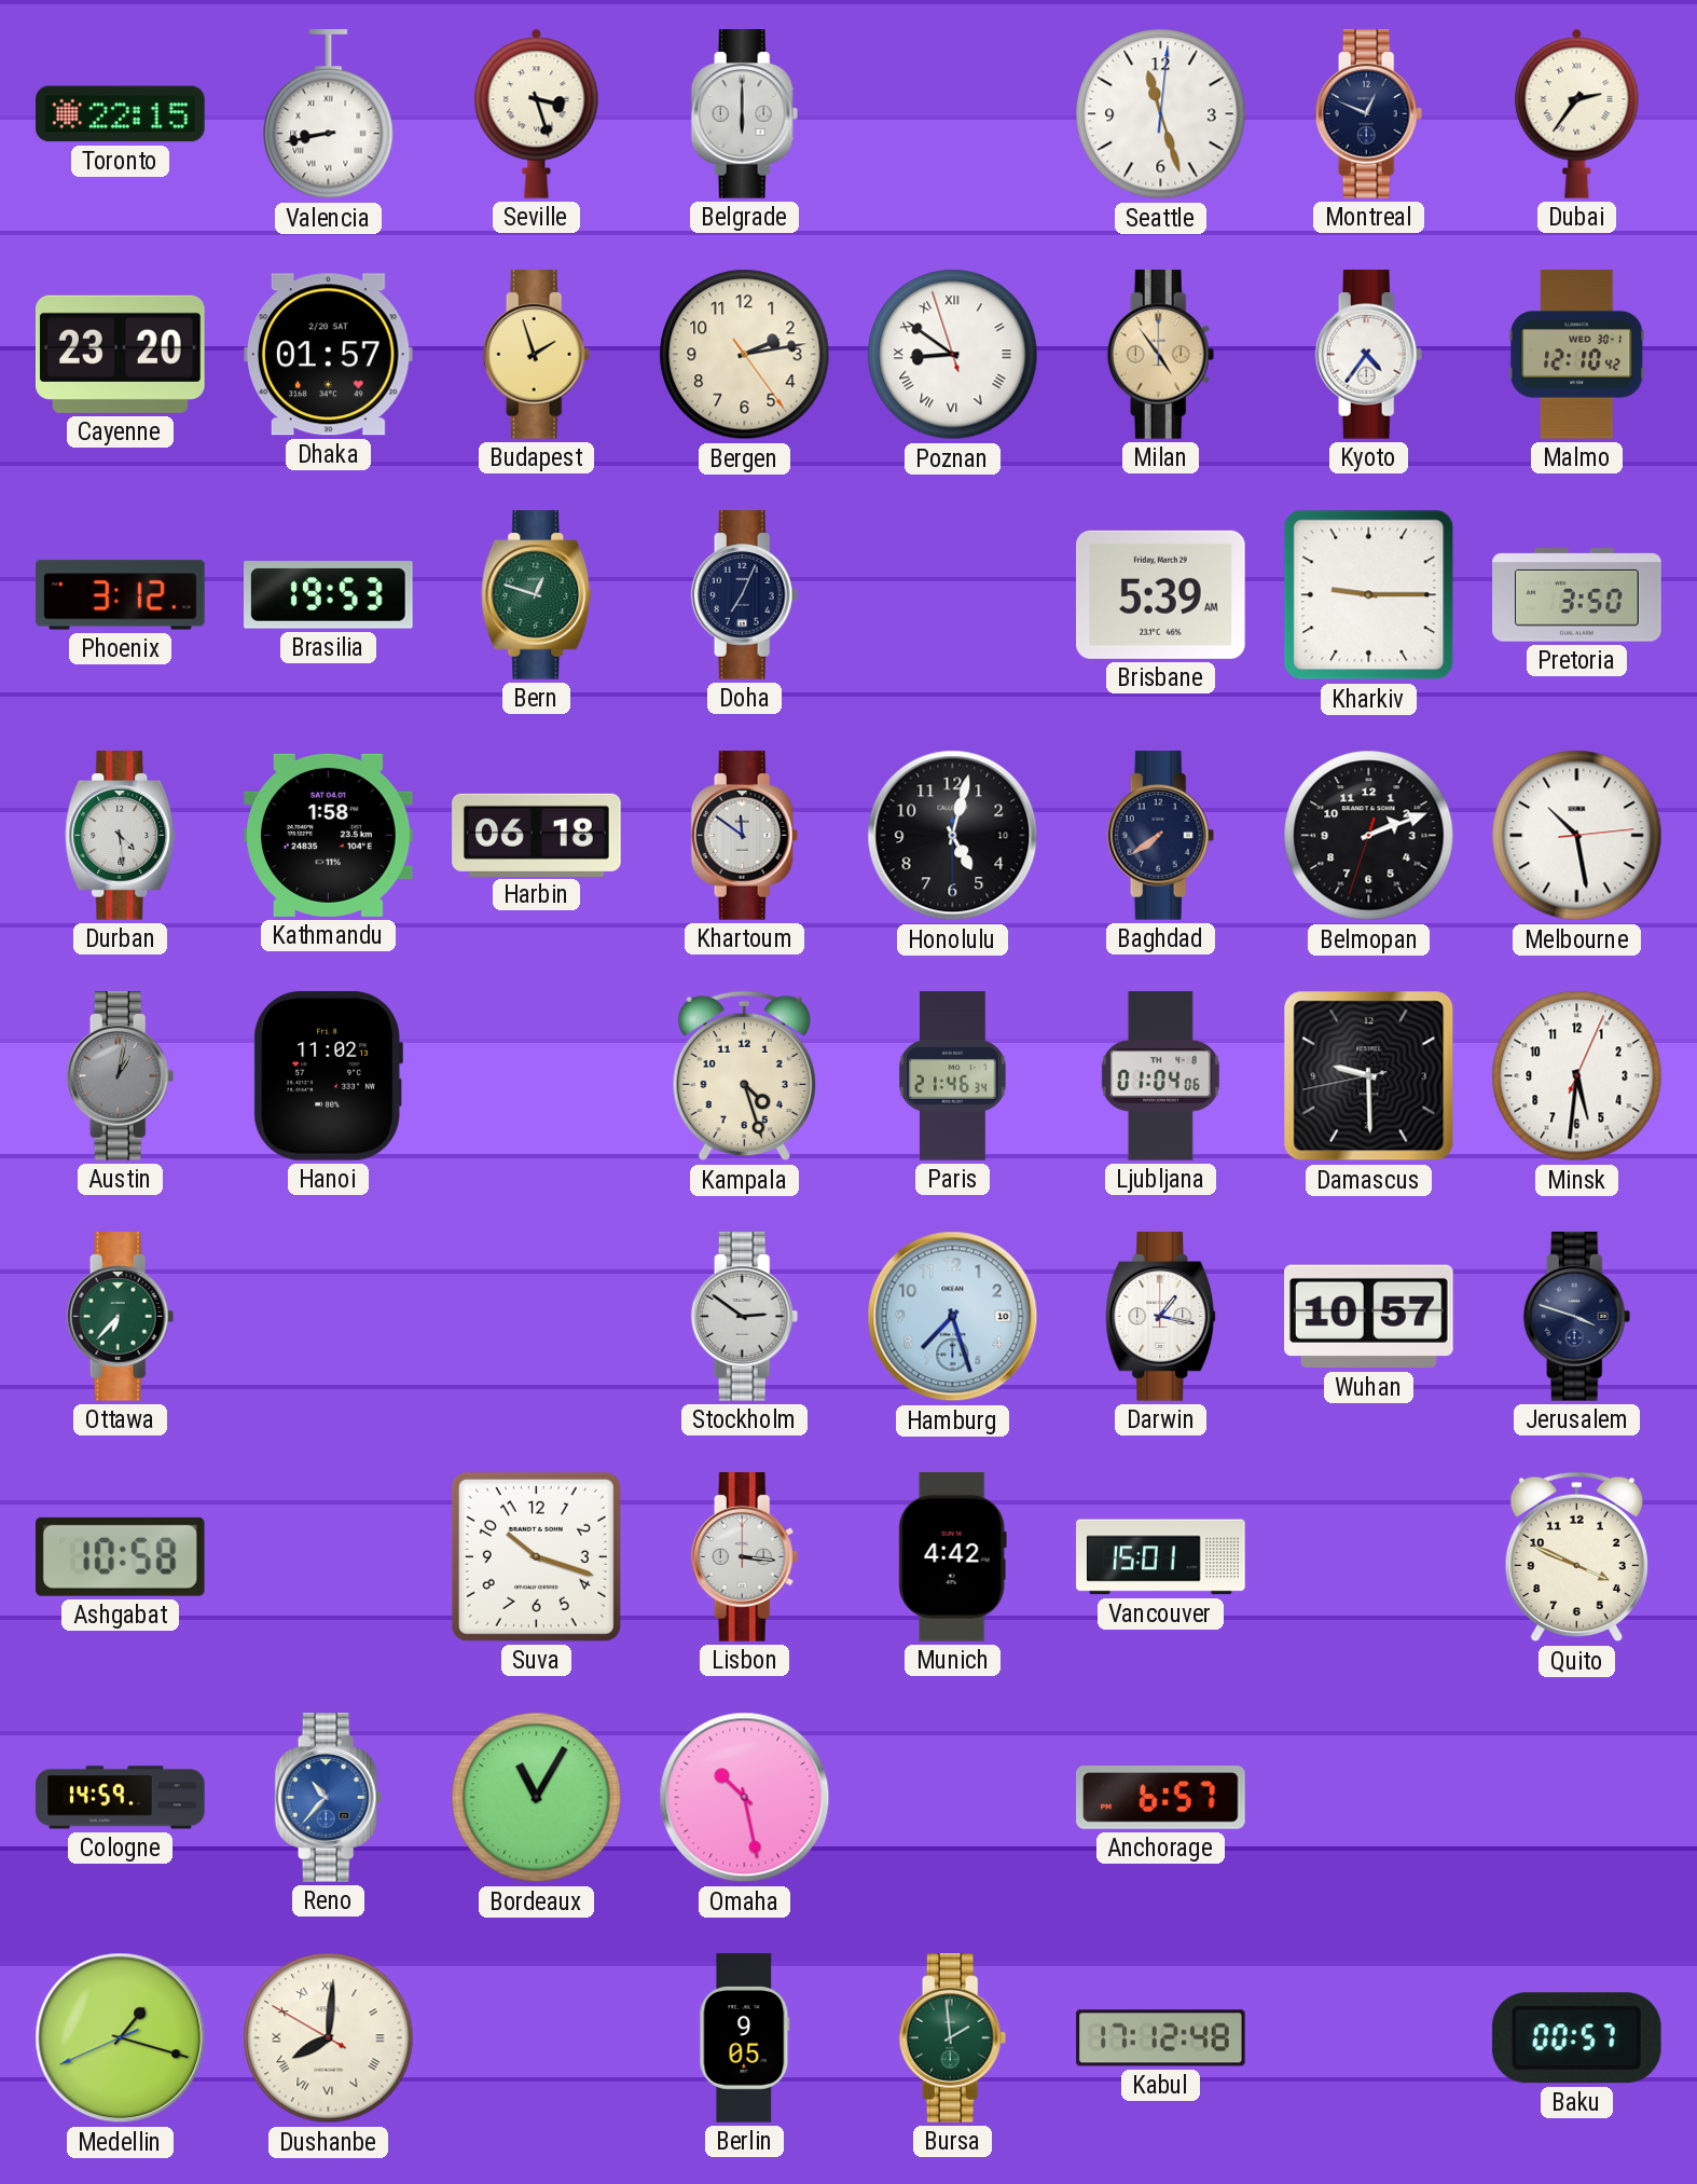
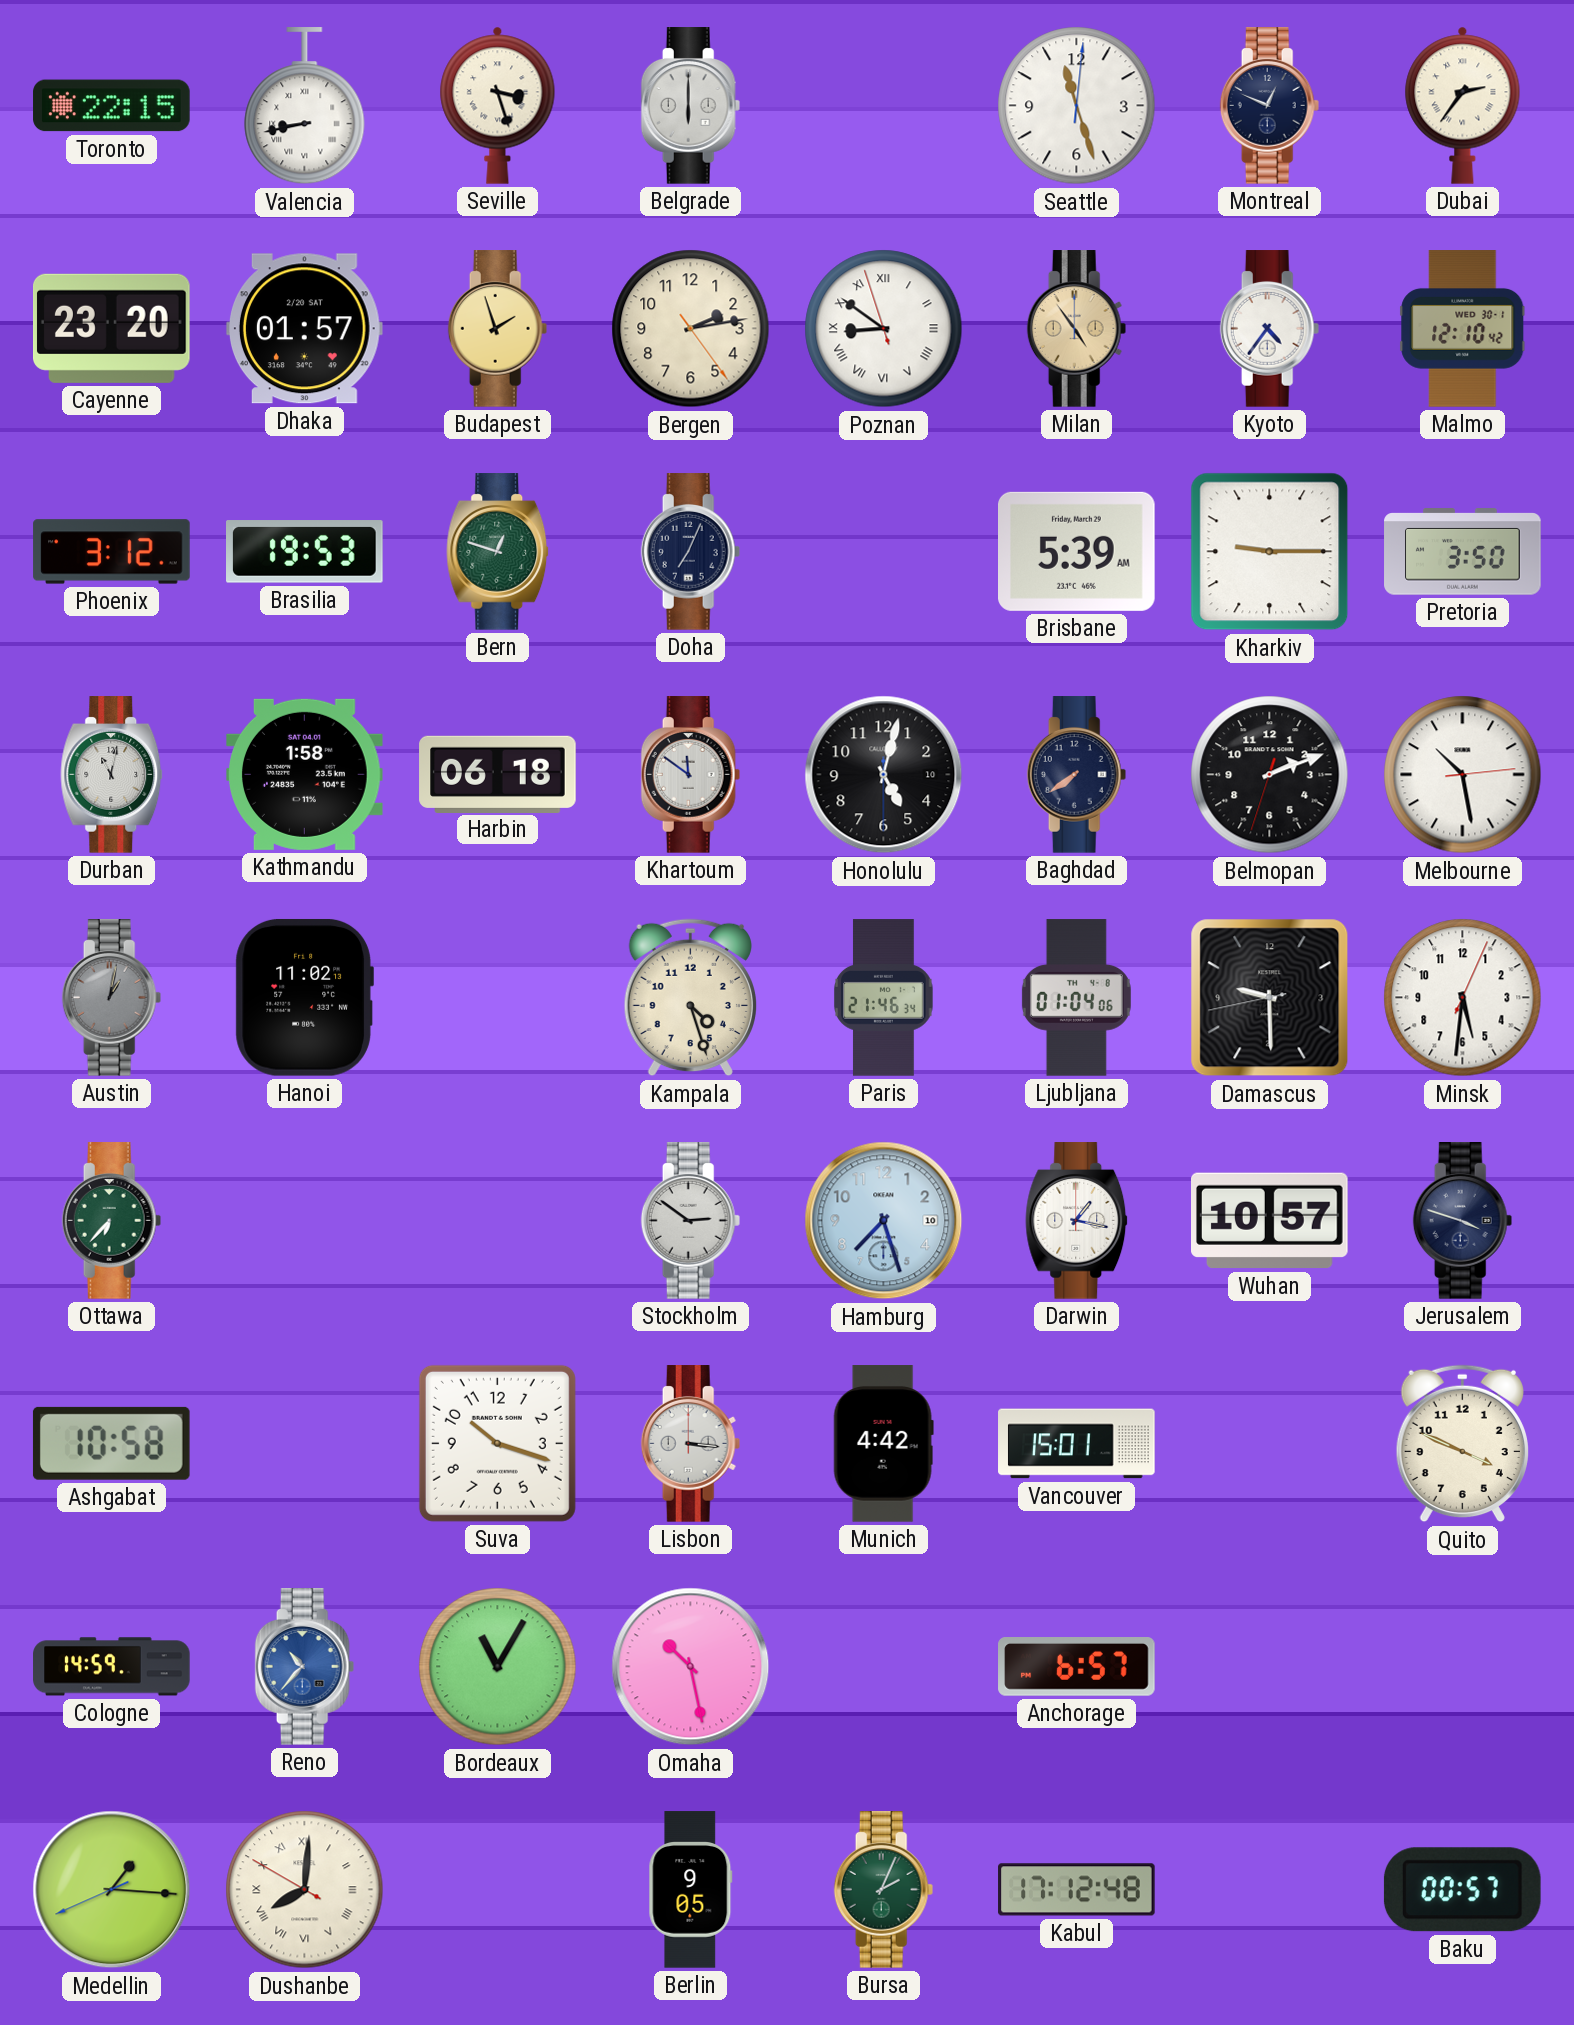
Durban: 4:29 -> 11:02 (112, 775)
Medellin: 1:17 -> 1:15 (112, 1890)
Bursa: 1:59 -> 2:04 (884, 1890)
